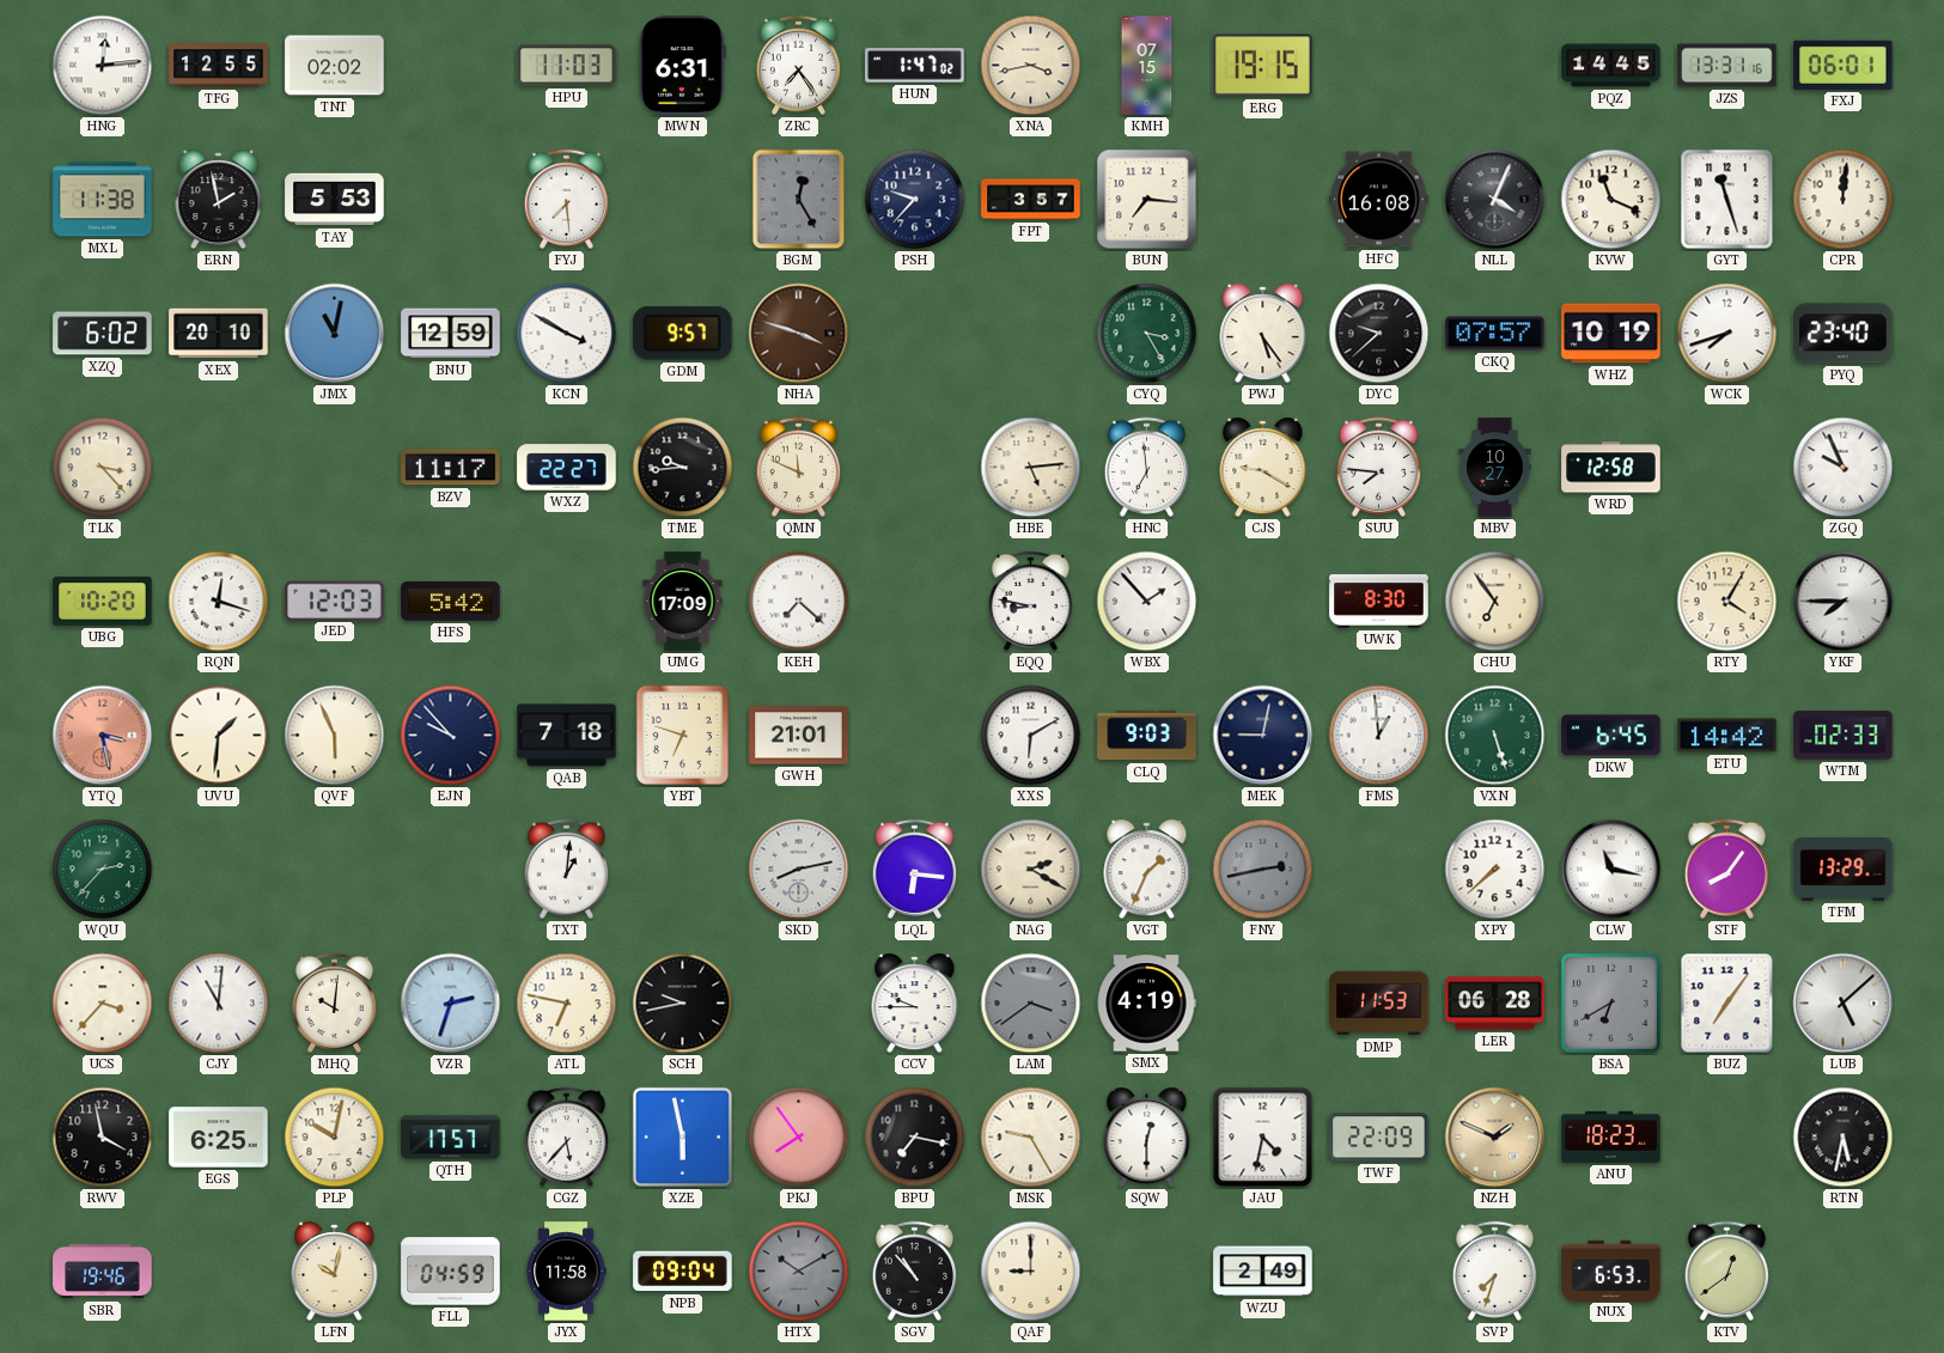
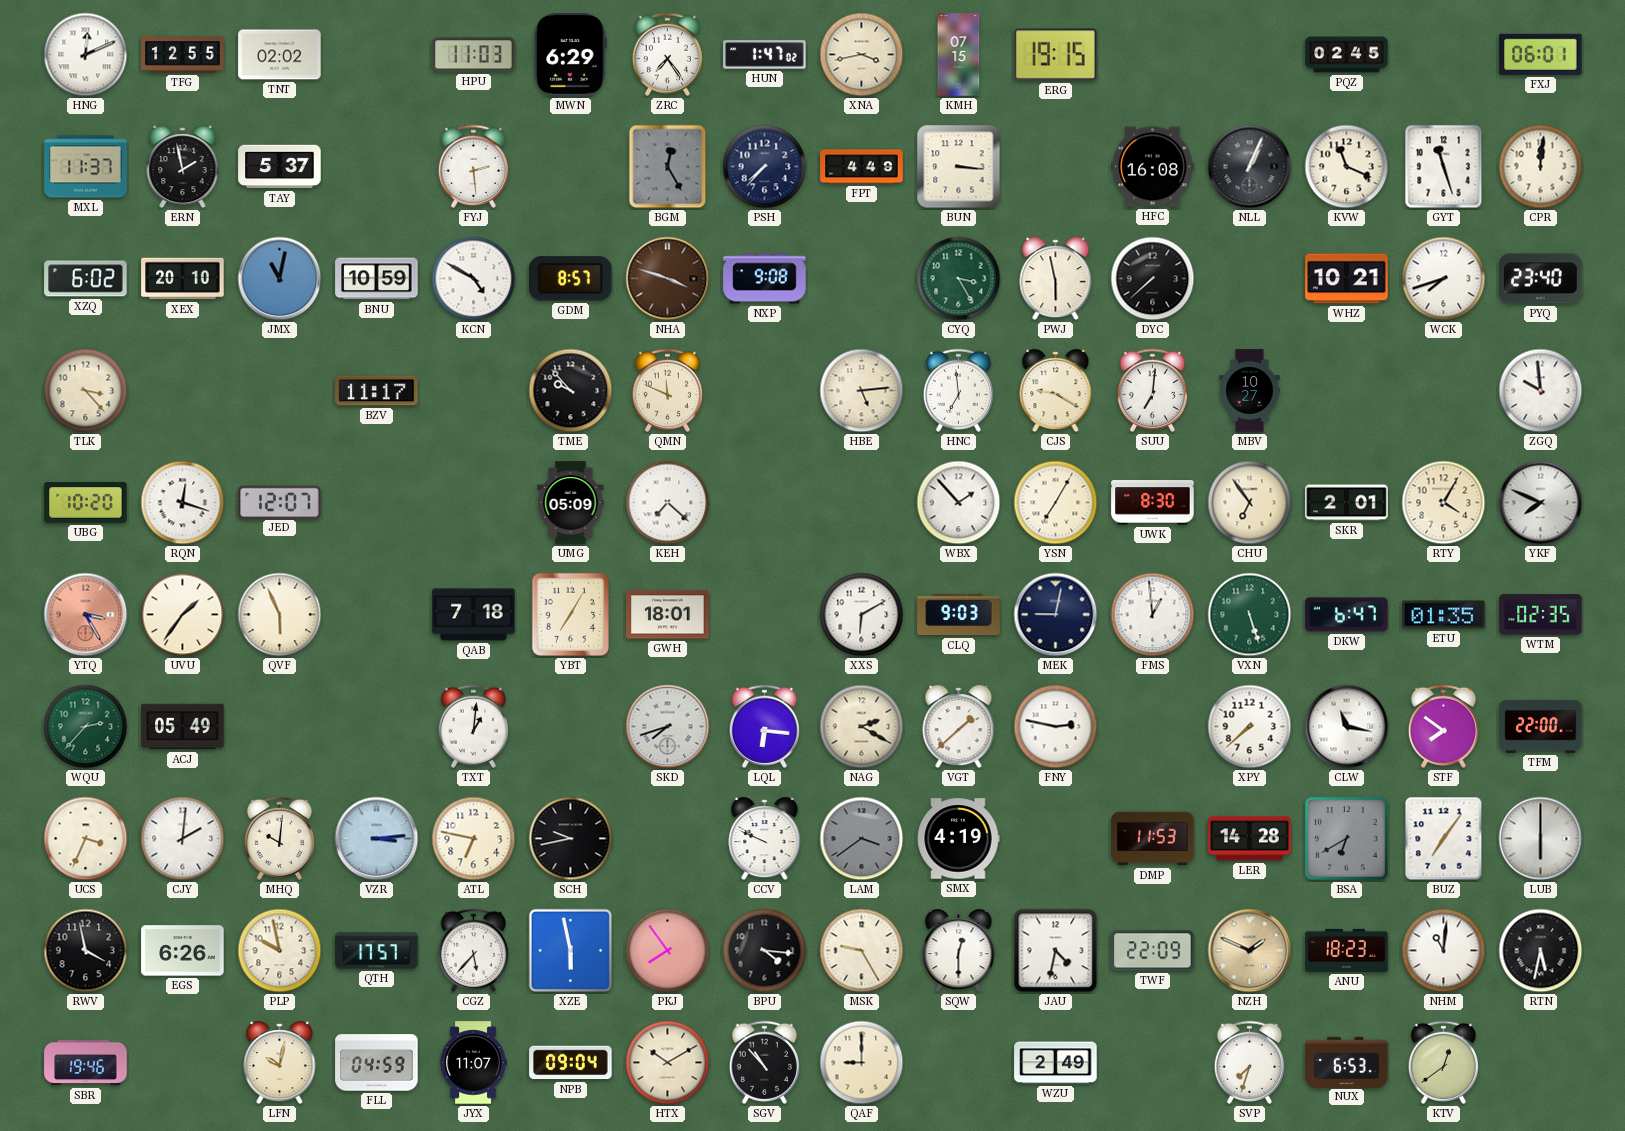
HNG: 12:14 -> 12:11 (86, 55)
MWN: 6:31 -> 6:29 (571, 55)
PQZ: 14:45 -> 02:45 (1347, 55)
JZS: 13:31 -> none (1727, 66)
MXL: 11:38 -> 11:37 (86, 167)
TAY: 5:53 -> 5:37 (280, 167)
FYJ: 7:29 -> 2:29 (473, 166)
PSH: 9:37 -> 7:37 (765, 167)
FPT: 3:57 -> 4:49 (862, 167)
BUN: 7:16 -> 3:16 (959, 167)
NLL: 4:04 -> 1:04 (1250, 167)
BNU: 12:59 -> 10:59 (377, 279)
KCN: 3:50 -> 4:50 (474, 279)
GDM: 9:57 -> 8:57 (571, 279)
NXP: none -> 9:08 (765, 279)
PWJ: 5:24 -> 5:58 (1056, 279)
DYC: 9:38 -> 7:38 (1153, 279)
CKQ: 07:57 -> none (1495, 334)
WHZ: 10:19 -> 10:21 (1347, 279)
WXZ: 22:27 -> none (567, 468)
TME: 9:44 -> 9:53 (571, 391)
SUU: 7:46 -> 7:01 (1152, 390)
WRD: 12:58 -> none (1611, 468)
ZGQ: 9:56 -> 9:59 (1541, 391)
JED: 12:03 -> 12:07 (280, 502)
HFS: 5:42 -> none (451, 601)
UMG: 17:09 -> 05:09 (571, 503)
EQQ: 8:47 -> none (1030, 601)
YSN: none -> 7:05 (1056, 503)
SKR: none -> 2:01 (1347, 503)
YKF: 7:45 -> 7:49 (1541, 503)
YTQ: 3:28 -> 3:25 (86, 615)
UVU: 1:31 -> 1:36 (183, 615)
EJN: 9:53 -> none (451, 736)
YBT: 6:48 -> 7:05 (570, 614)
GWH: 21:01 -> 18:01 (668, 615)
DKW: 6:45 -> 6:47 (1347, 615)
ETU: 14:42 -> 01:35 (1444, 615)
WTM: 02:33 -> 02:35 (1541, 615)
ACJ: none -> 05:49 (183, 727)
SKD: 8:13 -> 7:42 (668, 727)
VGT: 1:34 -> 1:38 (959, 727)
FNY: 2:43 -> 2:47 (1056, 727)
FNY dial: grey -> white (1056, 727)
STF: 8:06 -> 7:51 (1443, 726)
TFM: 13:29 -> 22:00 (1541, 726)
UCS: 3:37 -> 3:34 (86, 839)
CJY: 11:01 -> 2:01 (183, 839)
VZR: 2:33 -> 3:14 (377, 839)
CCV: 9:45 -> 9:49 (765, 839)
LER: 06:28 -> 14:28 (1250, 839)
LUB: 5:08 -> 6:00 (1541, 839)
EGS: 6:25 -> 6:26 (183, 951)
PLP: 10:02 -> 9:58 (280, 951)
BPU: 7:17 -> 4:16 (765, 951)
NHM: none -> 11:01 (1444, 951)
JYX: 11:58 -> 11:07 (473, 1063)
HTX dial: grey -> cream (668, 1063)
